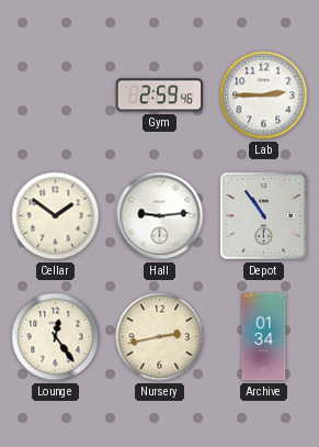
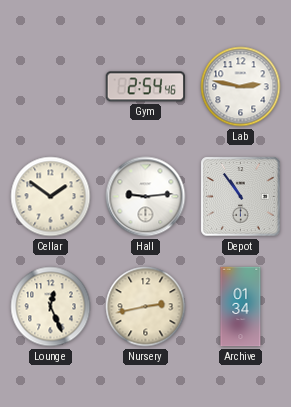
Gym: 2:59 -> 2:54 (146, 87)
Lab: 2:45 -> 2:47 (241, 87)
Lounge: 12:24 -> 12:26 (51, 307)
